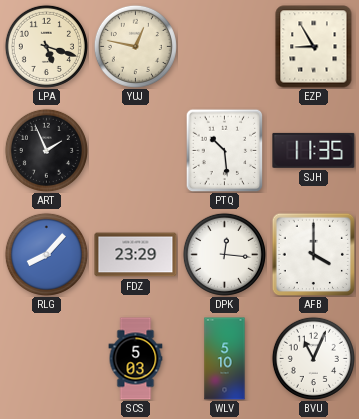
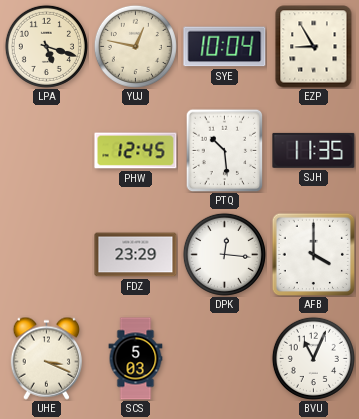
SYE: none -> 10:04 (225, 47)
ART: 1:56 -> none (46, 150)
PHW: none -> 12:45 (136, 151)
RLG: 8:07 -> none (46, 254)
UHE: none -> 3:19 (46, 358)
WLV: 5:10 -> none (225, 359)
